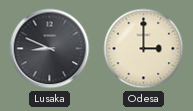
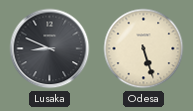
Odesa: 3:00 -> 5:27 (144, 49)
